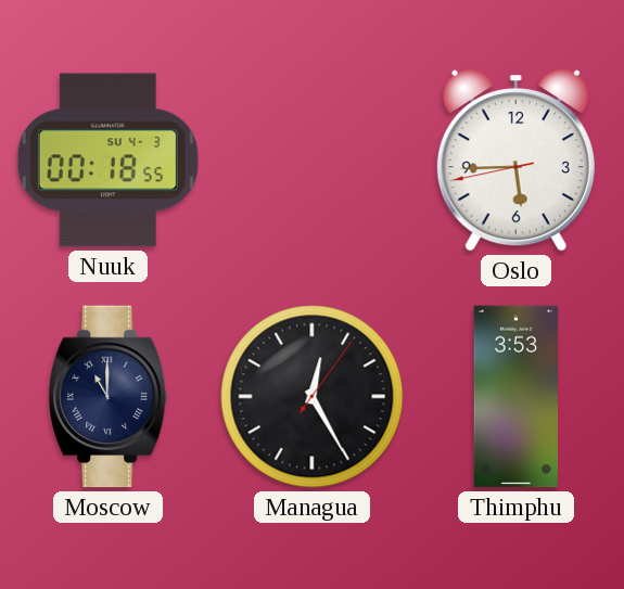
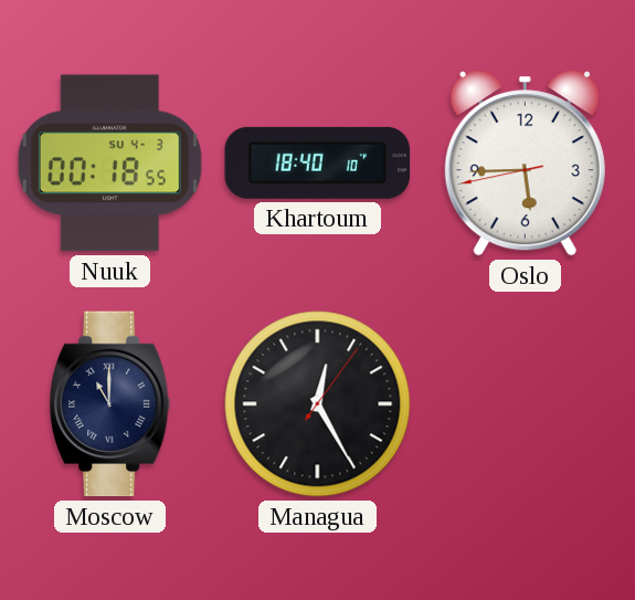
Khartoum: none -> 18:40 (318, 162)
Thimphu: 3:53 -> none (517, 397)
